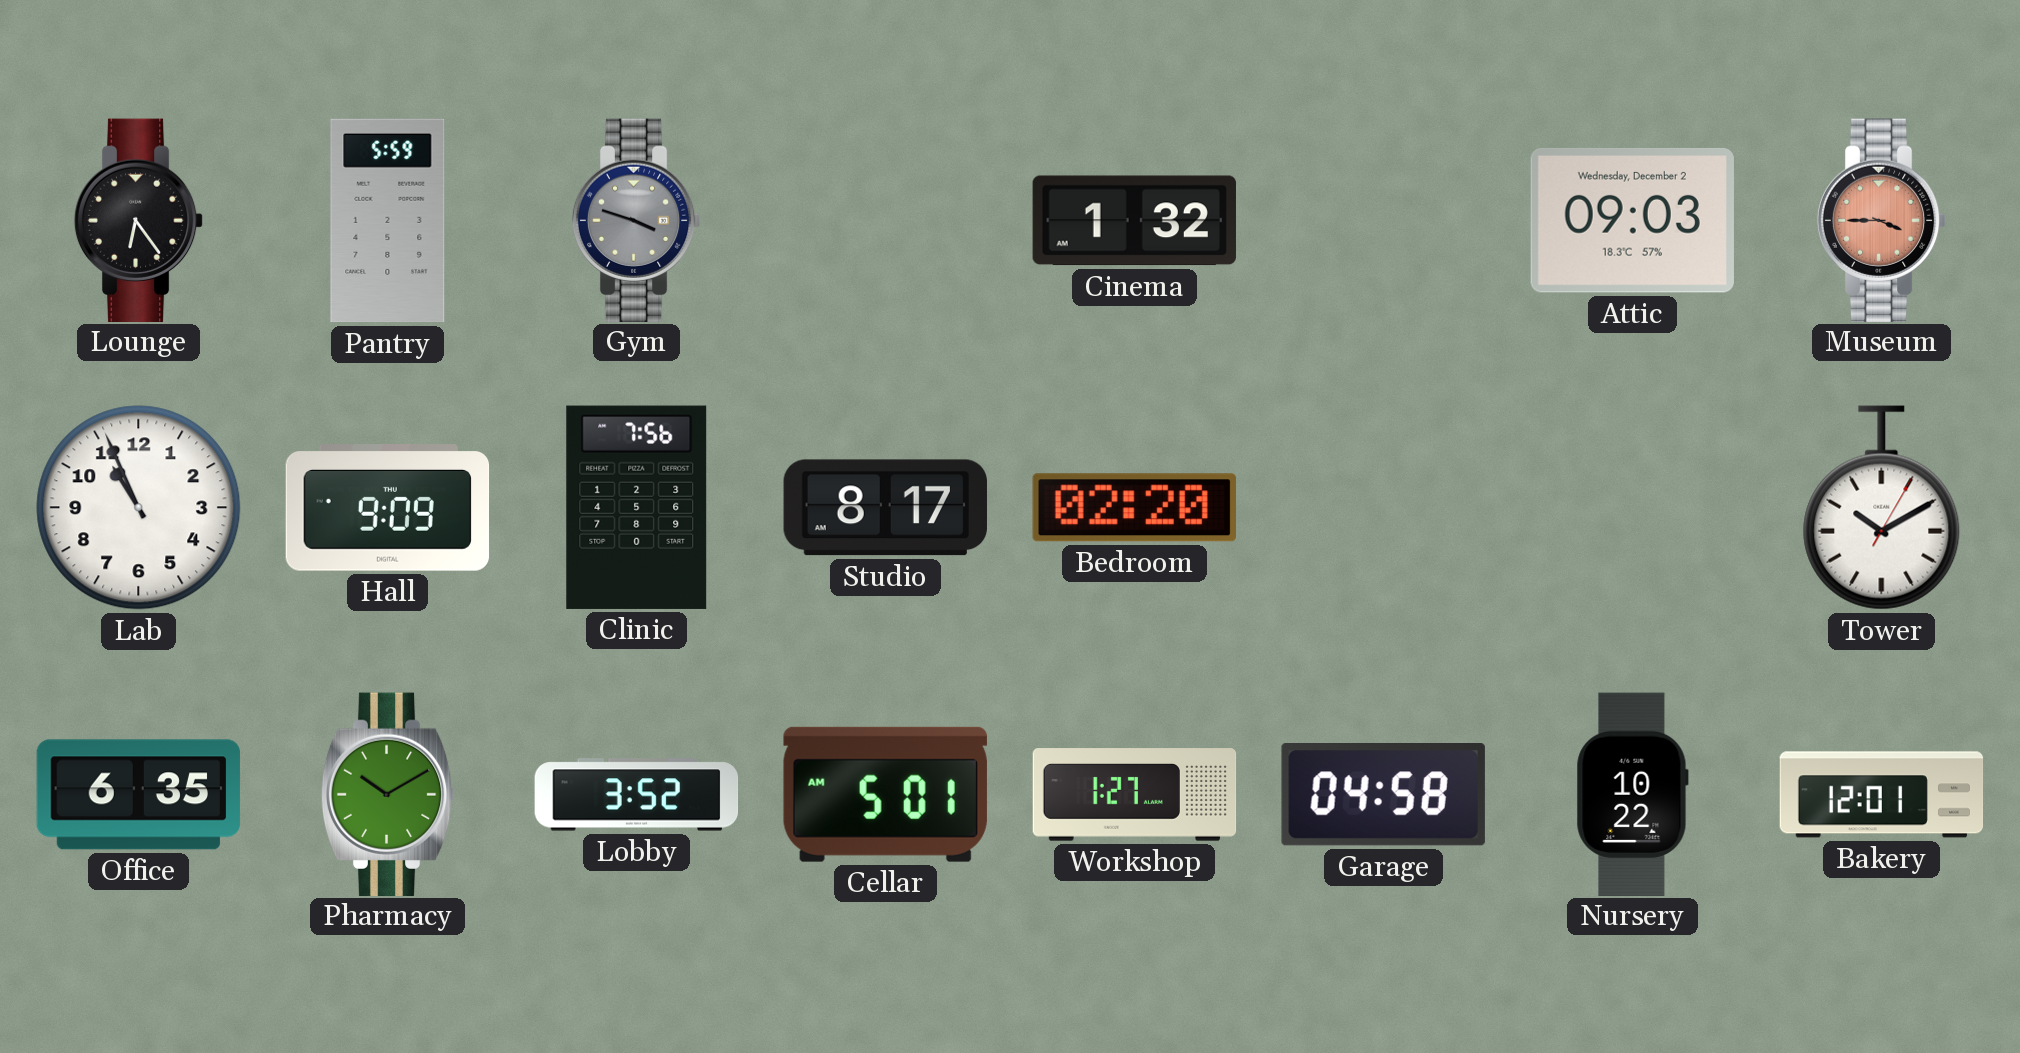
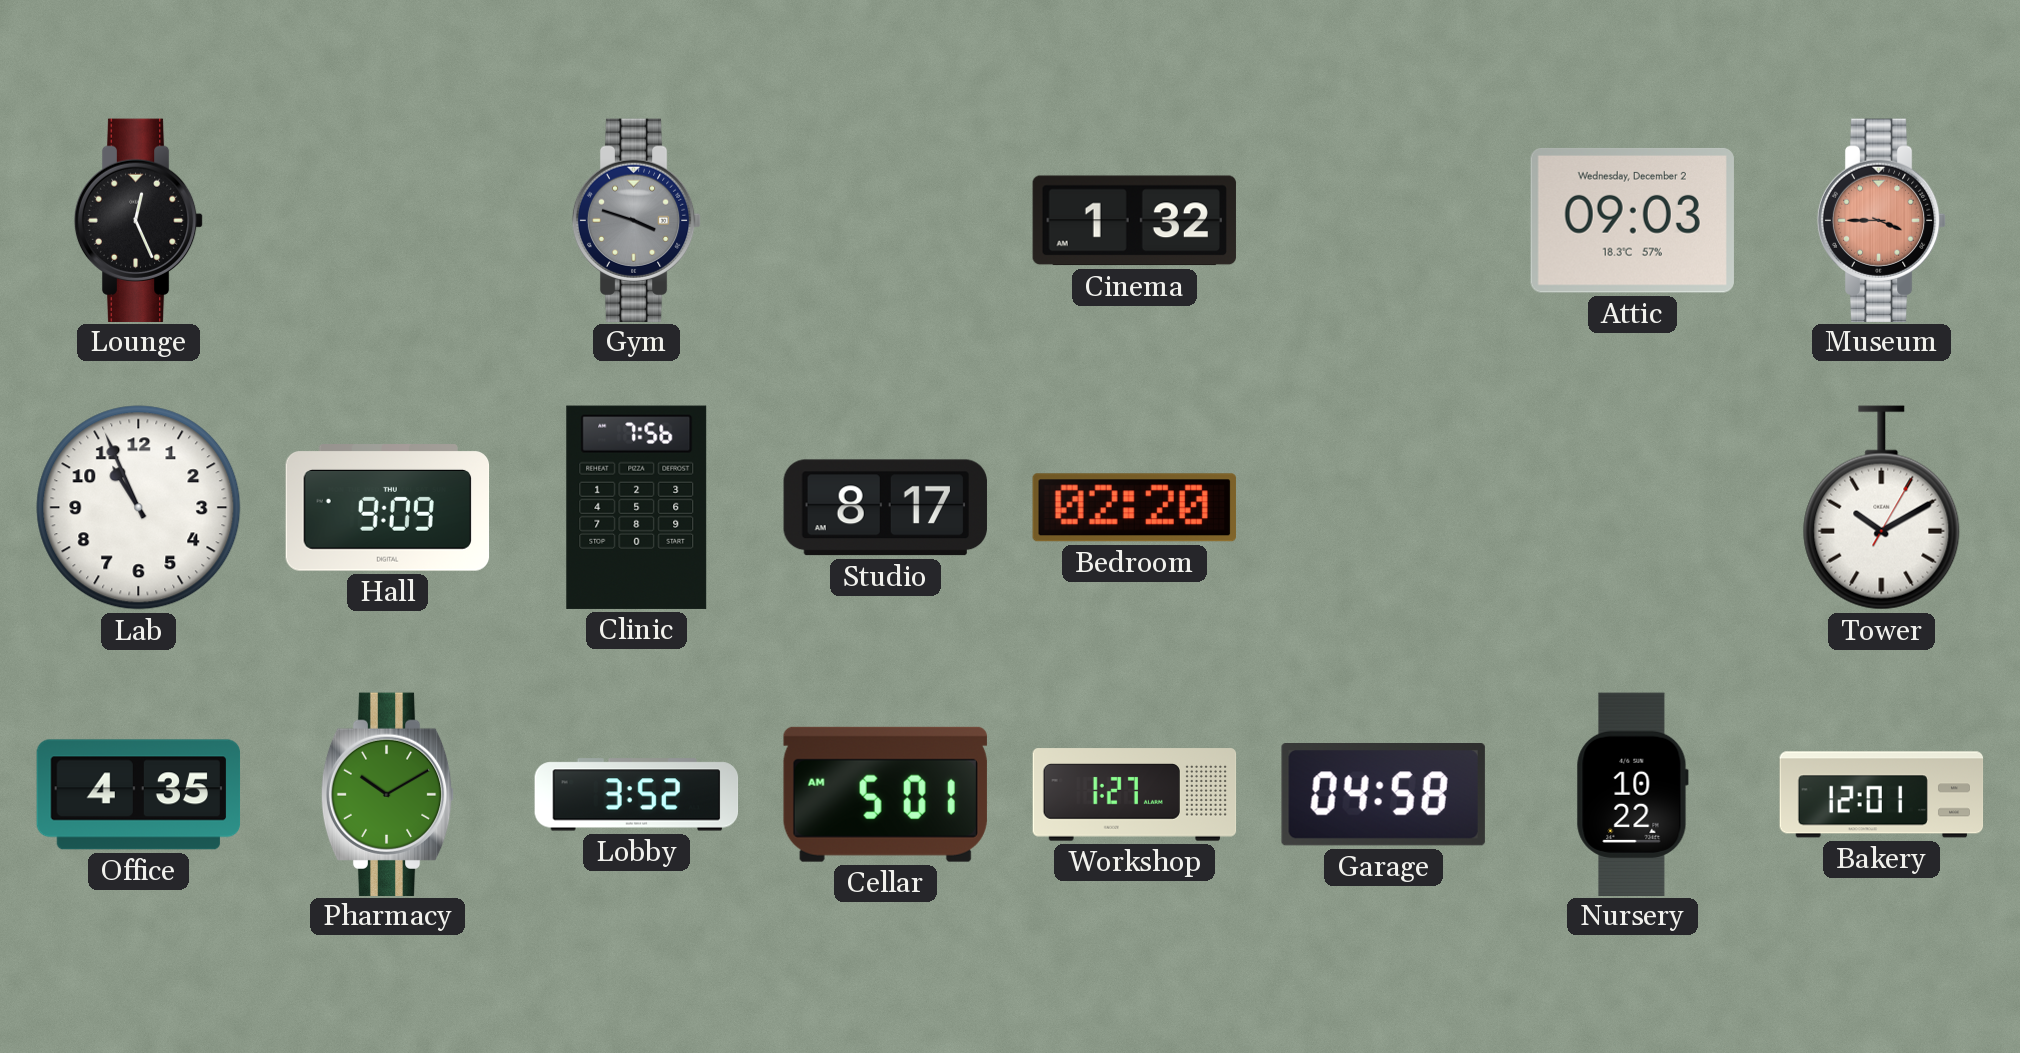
Lounge: 6:24 -> 12:26 (139, 220)
Pantry: 5:59 -> none (388, 221)
Office: 6:35 -> 4:35 (139, 795)
